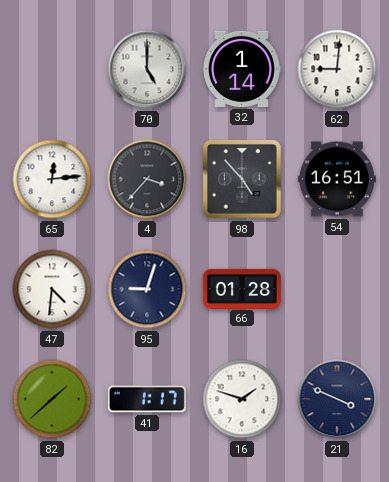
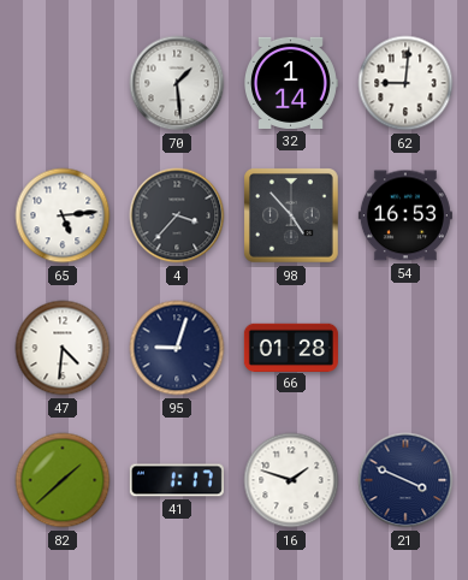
70: 5:00 -> 1:29 (177, 83)
65: 12:14 -> 5:14 (63, 215)
54: 16:51 -> 16:53 (405, 215)
